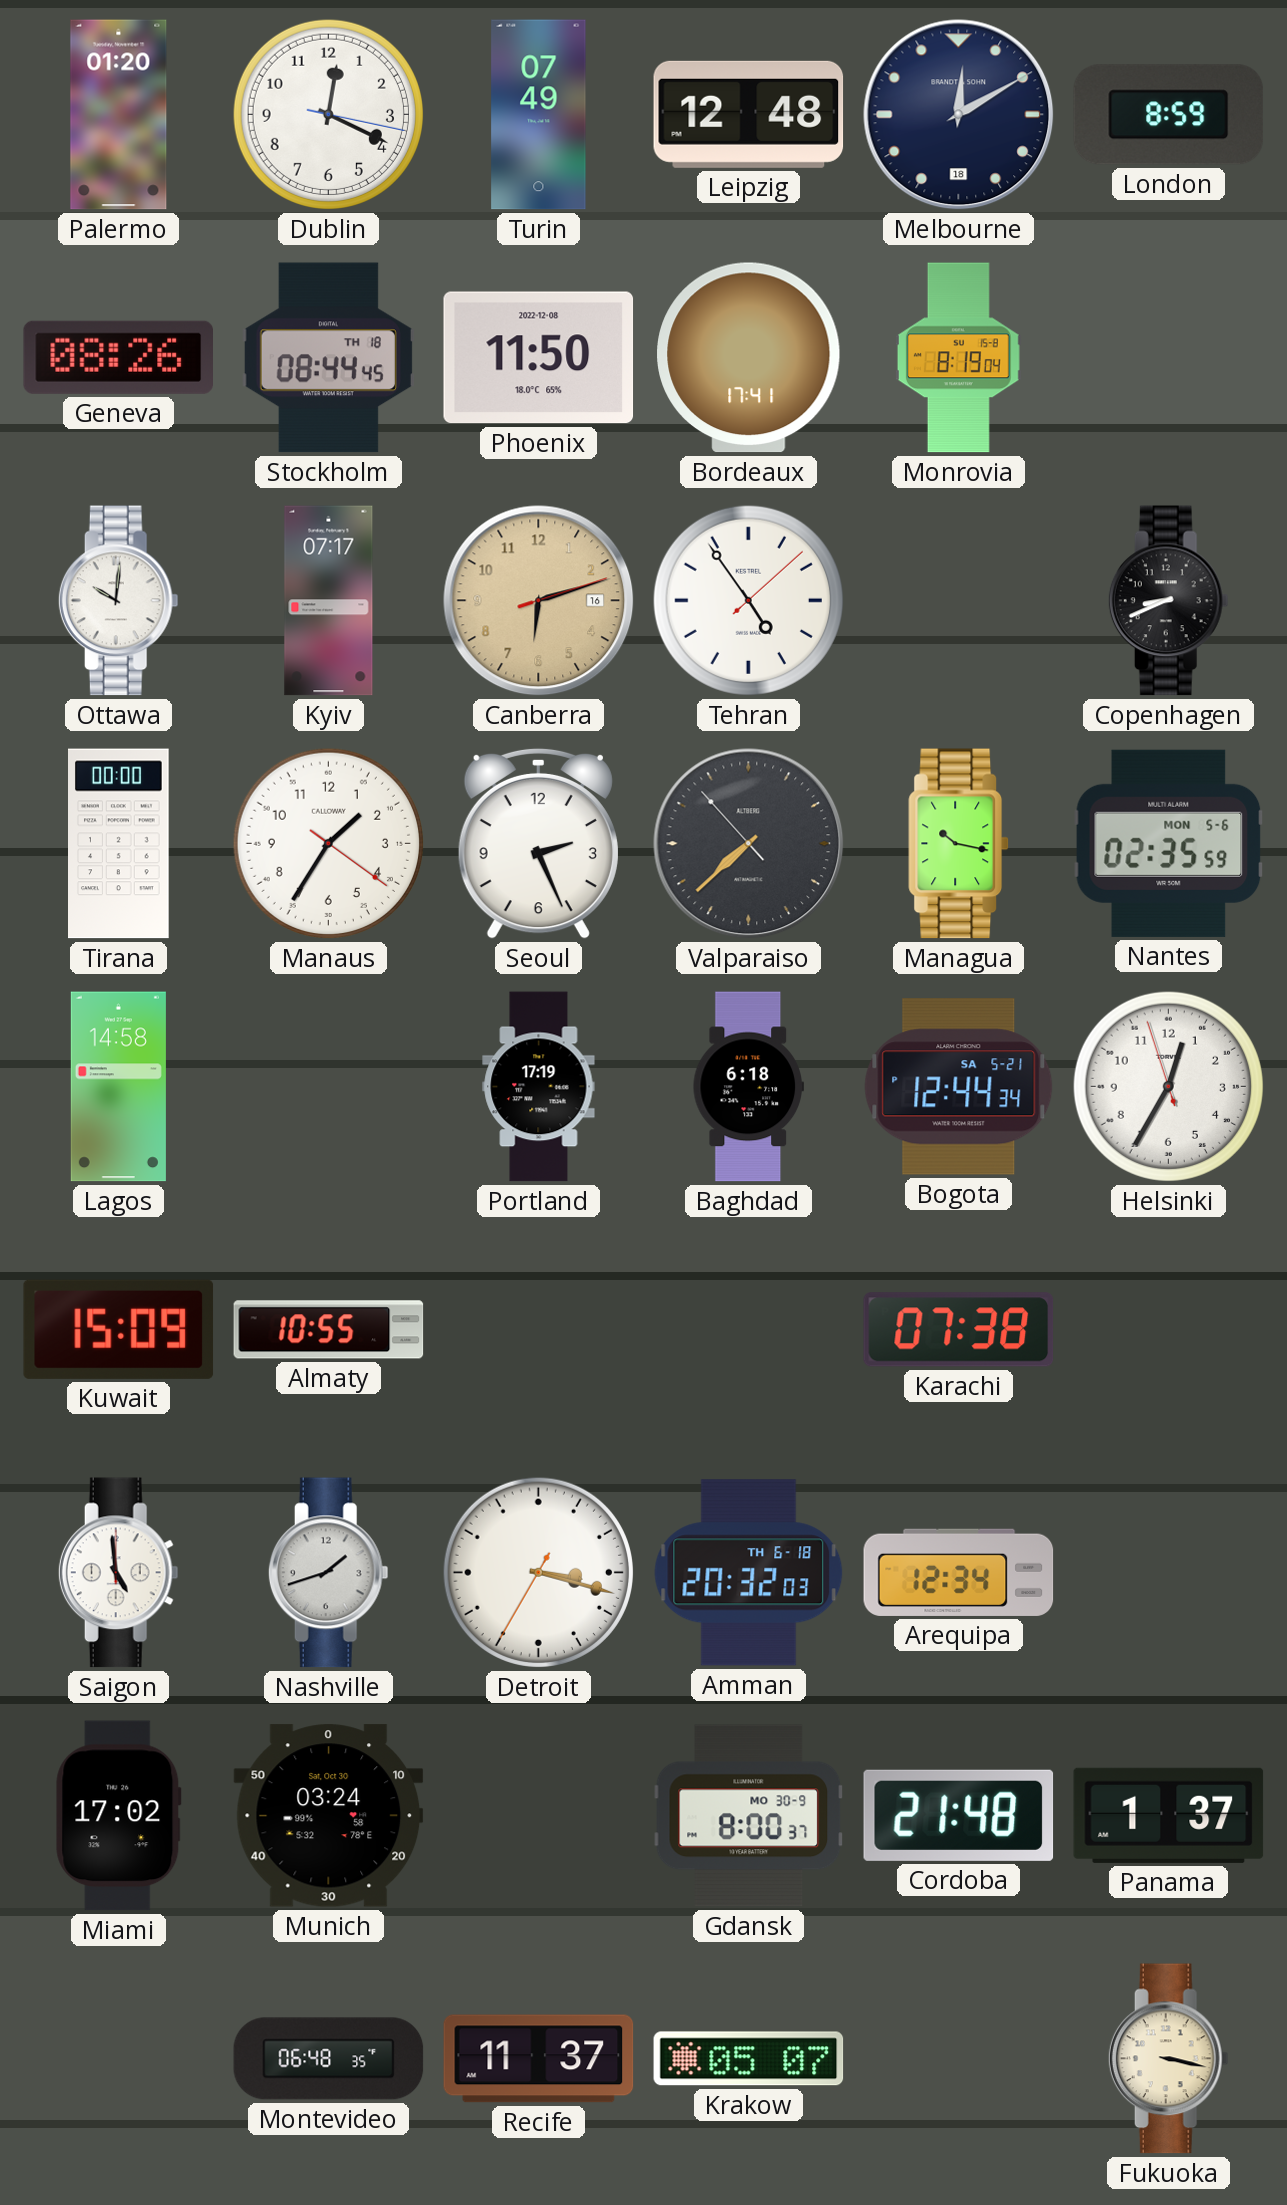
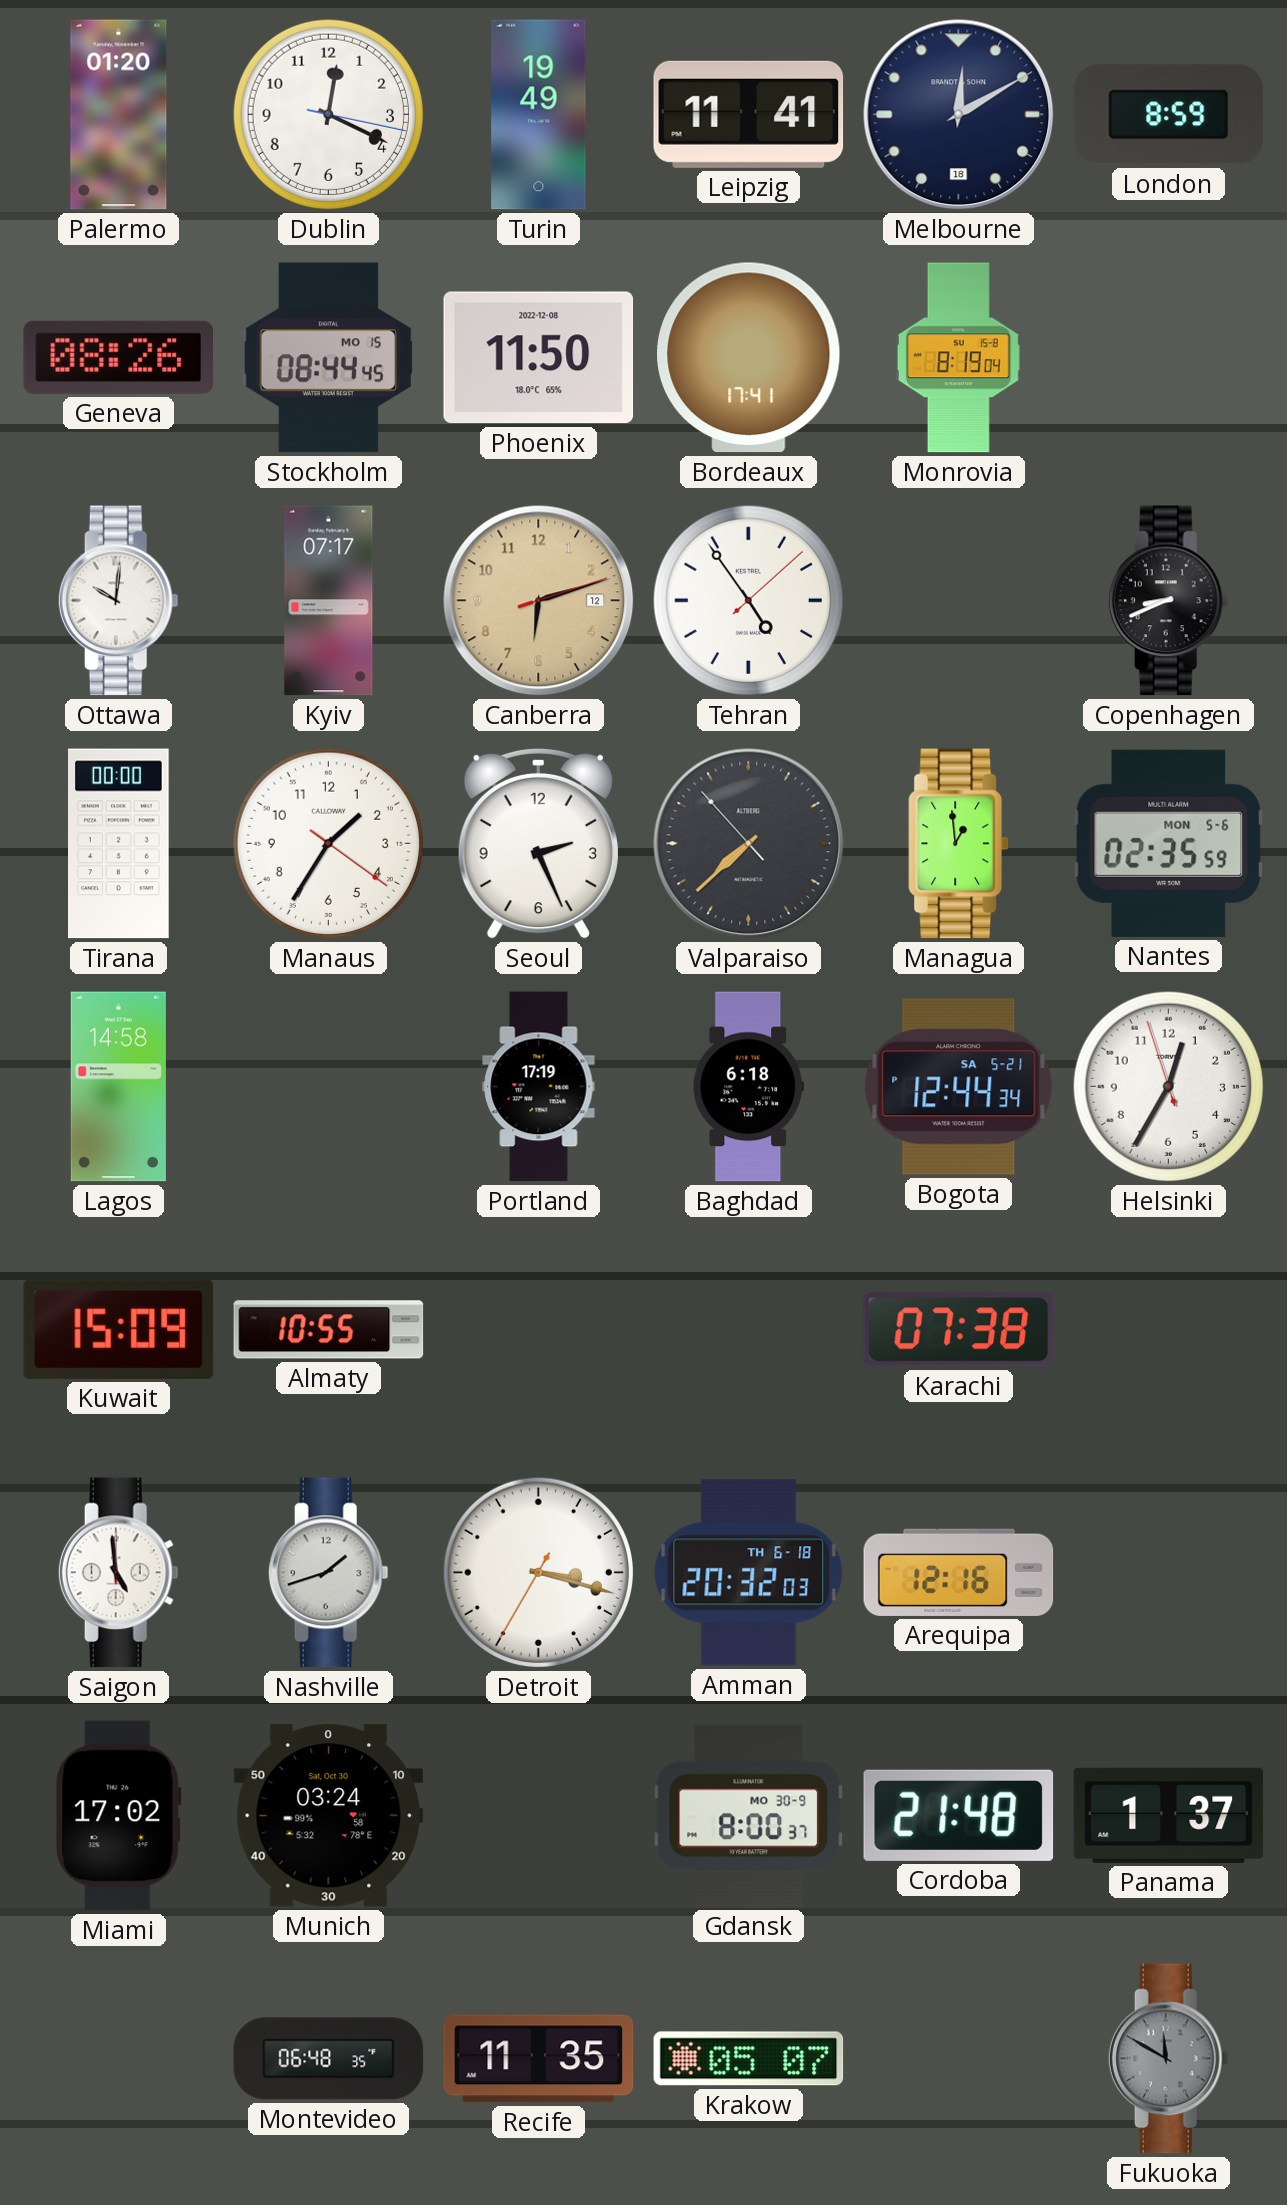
Turin: 07:49 -> 19:49 (539, 115)
Leipzig: 12:48 -> 11:41 (749, 114)
Stockholm date: TH 18 -> MO 15 (328, 358)
Canberra date: 16 -> 12 (539, 601)
Managua: 10:17 -> 12:59 (959, 844)
Arequipa: 12:34 -> 12:16 (959, 1572)
Recife: 11:37 -> 11:35 (539, 2059)
Fukuoka: 3:17 -> 11:50 (1168, 2059)
Fukuoka dial: cream -> grey (1168, 2059)
